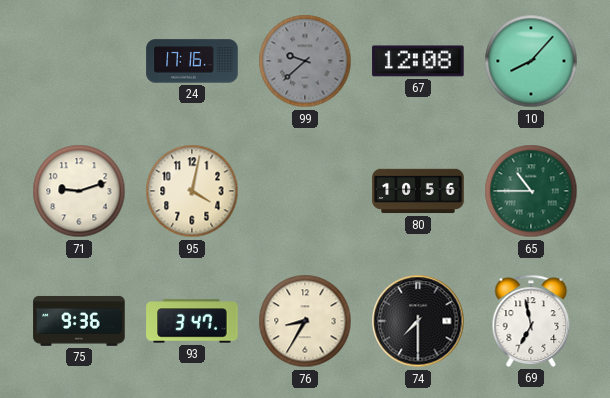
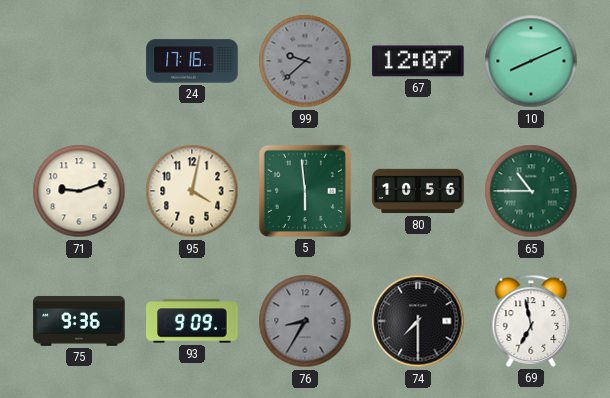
67: 12:08 -> 12:07 (418, 61)
10: 8:07 -> 8:11 (531, 61)
5: none -> 5:59 (305, 191)
93: 3:47 -> 9:09 (192, 321)
76 dial: cream -> grey (305, 321)
